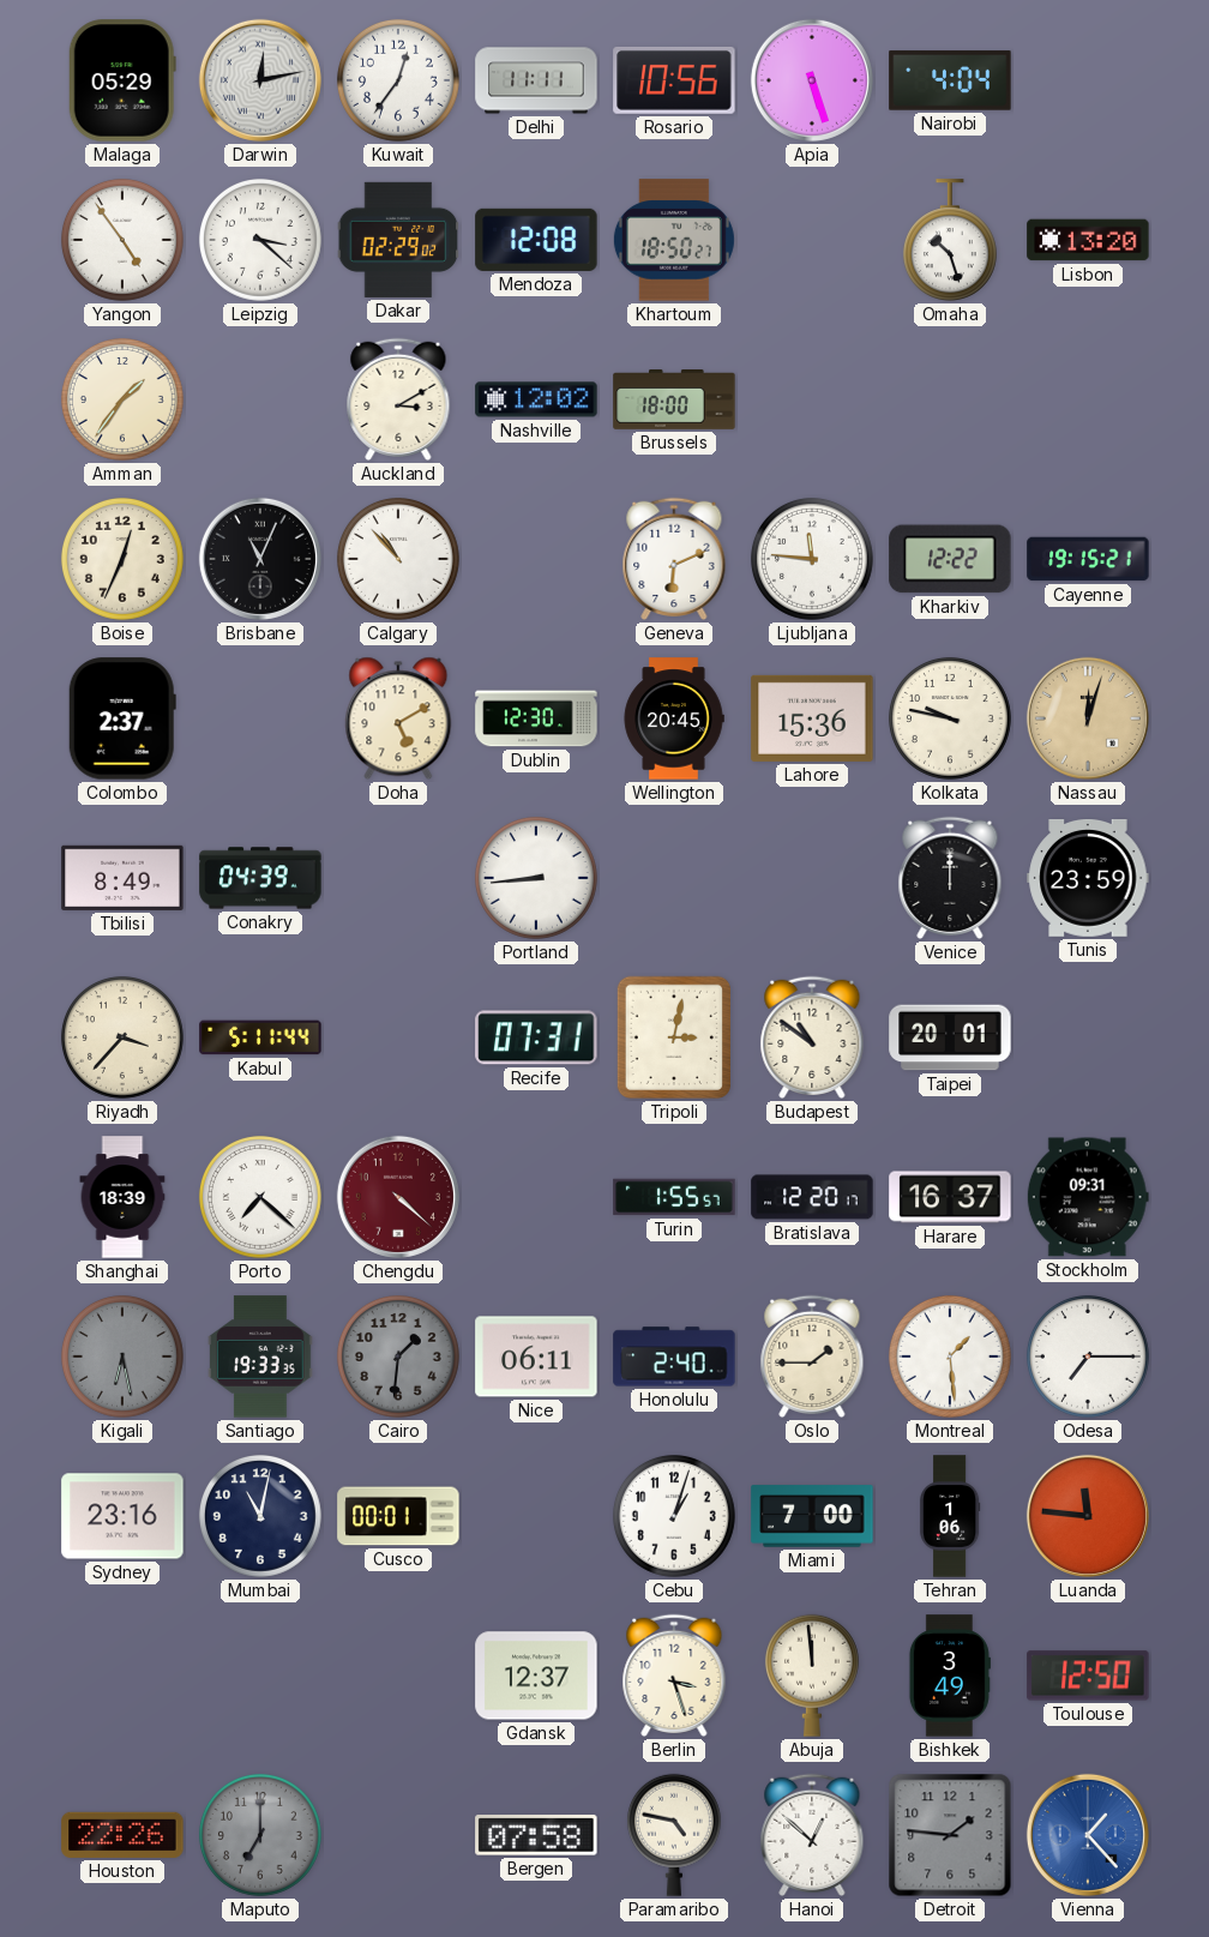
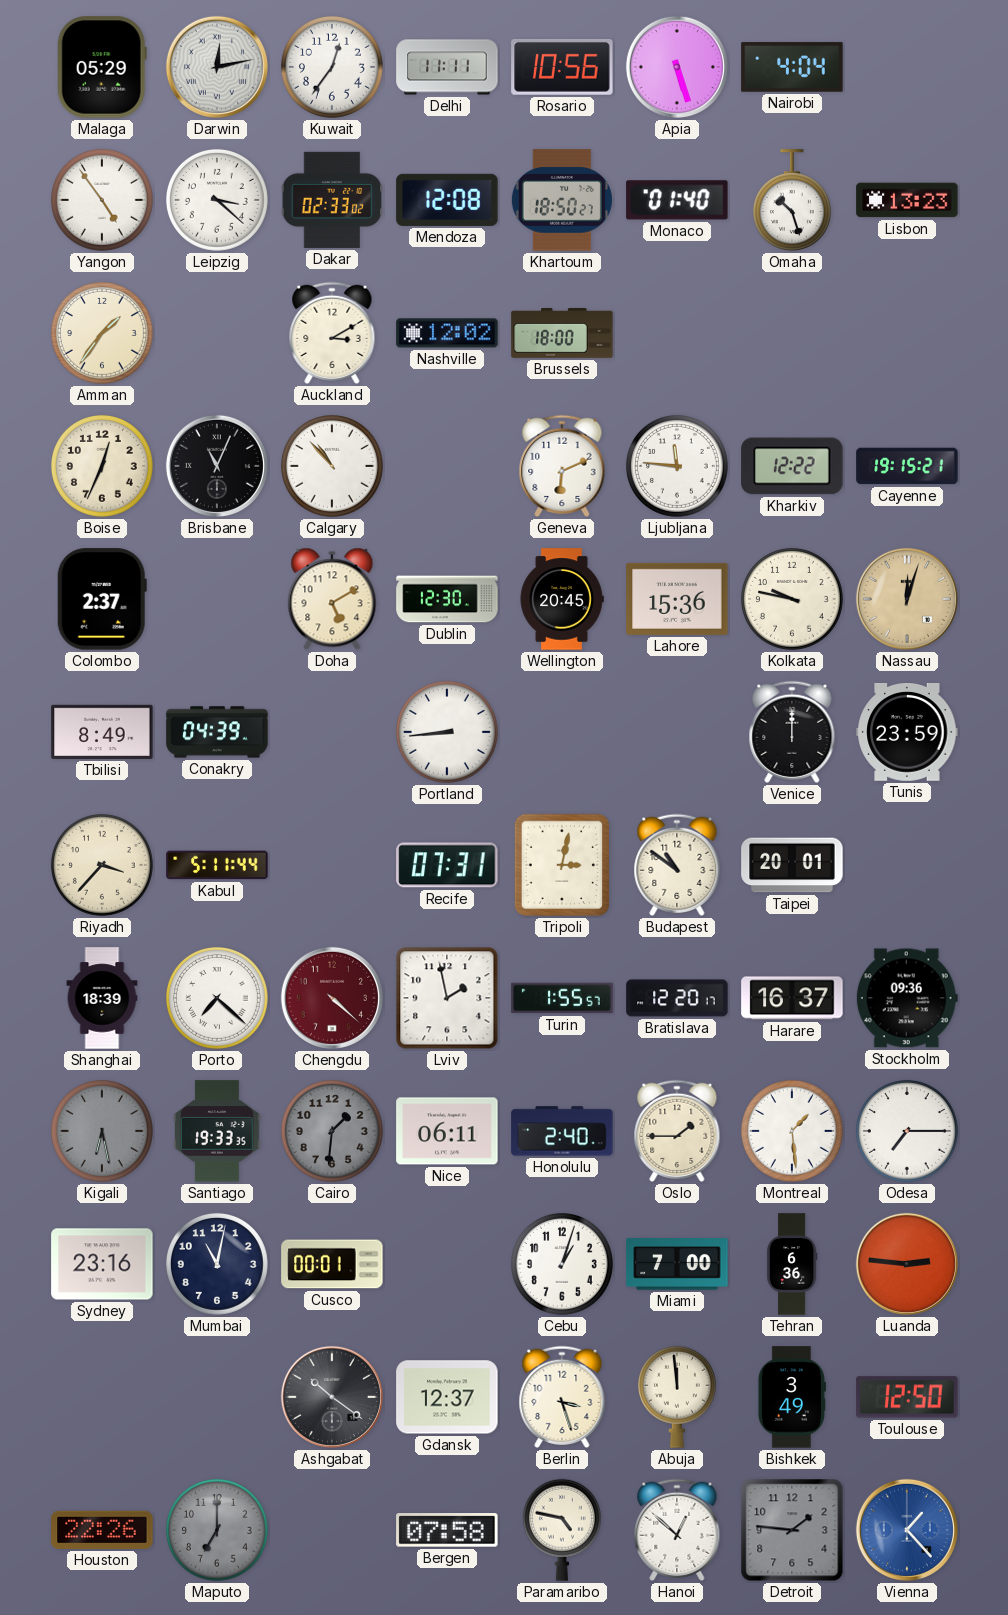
Dakar: 02:29 -> 02:33 (332, 200)
Monaco: none -> 01:40 (677, 200)
Lisbon: 13:20 -> 13:23 (907, 200)
Lviv: none -> 1:58 (447, 998)
Stockholm: 09:31 -> 09:36 (907, 998)
Tehran: 1:06 -> 6:36 (792, 1264)
Luanda: 11:46 -> 2:46 (907, 1264)
Ashgabat: none -> 10:21 (332, 1397)
